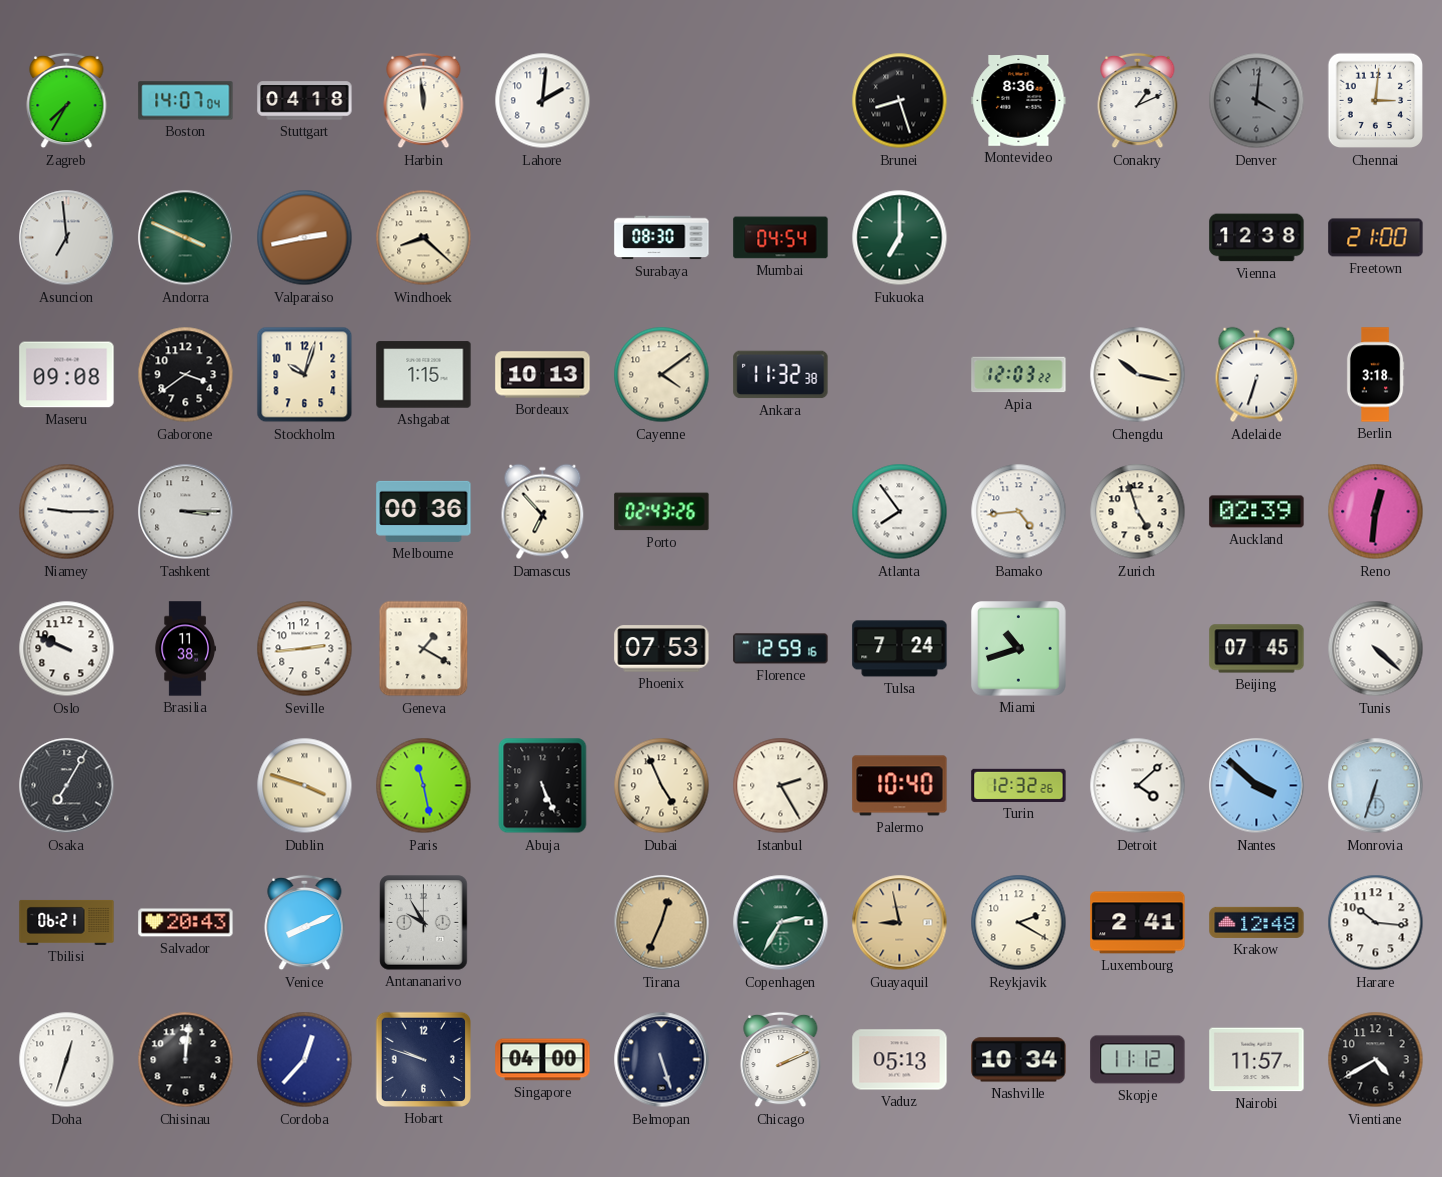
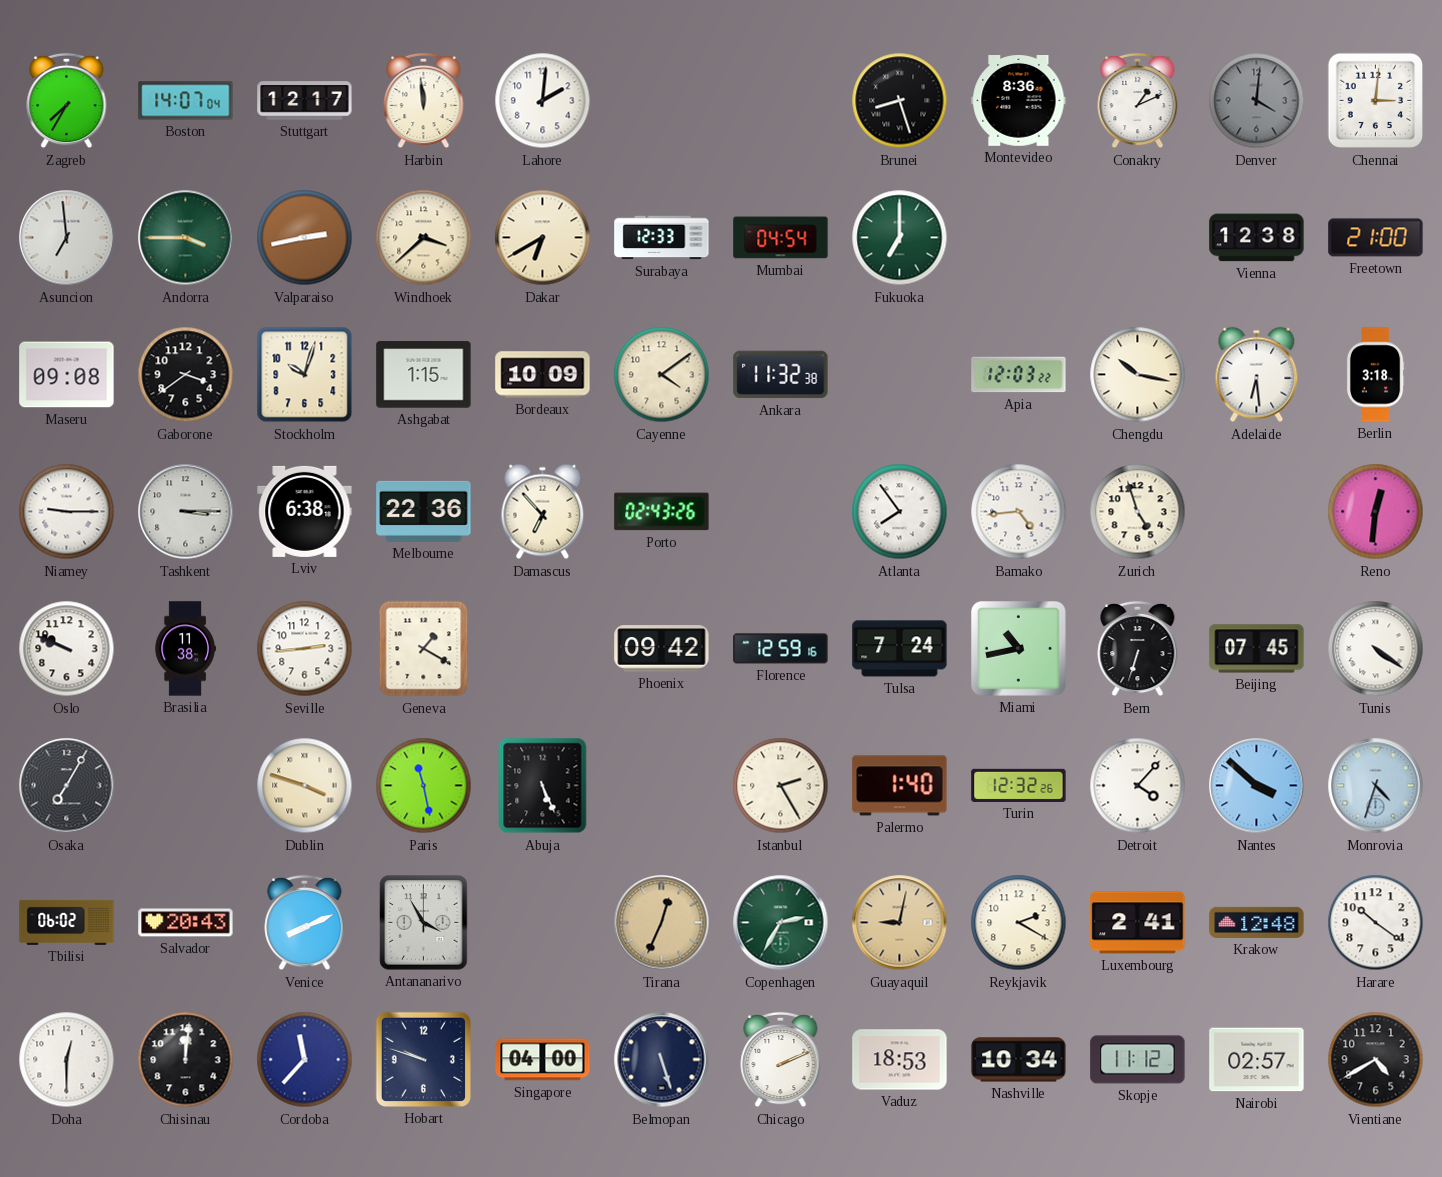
Stuttgart: 04:18 -> 12:17 (305, 101)
Andorra: 3:49 -> 3:45 (186, 238)
Windhoek: 8:22 -> 3:38 (424, 238)
Dakar: none -> 6:40 (543, 238)
Surabaya: 08:30 -> 12:33 (662, 238)
Bordeaux: 10:13 -> 10:09 (543, 375)
Adelaide: 6:33 -> 6:29 (1257, 375)
Lviv: none -> 6:38 (305, 511)
Melbourne: 00:36 -> 22:36 (424, 511)
Auckland: 02:39 -> none (1257, 512)
Phoenix: 07:53 -> 09:42 (662, 649)
Miami: 10:42 -> 10:43 (1019, 649)
Bern: none -> 6:33 (1138, 649)
Tunis: 4:22 -> 4:21 (1376, 649)
Dubai: 4:56 -> none (662, 786)
Palermo: 10:40 -> 1:40 (900, 786)
Detroit: 4:08 -> 4:07 (1138, 786)
Monrovia: 6:33 -> 4:33 (1376, 786)
Tbilisi: 06:21 -> 06:02 (67, 922)
Antananarivo: 9:55 -> 3:55 (424, 923)
Guayaquil: 8:58 -> 9:02 (900, 923)
Harare: 10:16 -> 10:21 (1376, 923)
Doha: 12:33 -> 12:30 (67, 1060)
Cordoba: 12:37 -> 11:37 (305, 1060)
Vaduz: 05:13 -> 18:53 (900, 1060)
Nairobi: 11:57 -> 02:57 (1257, 1060)
